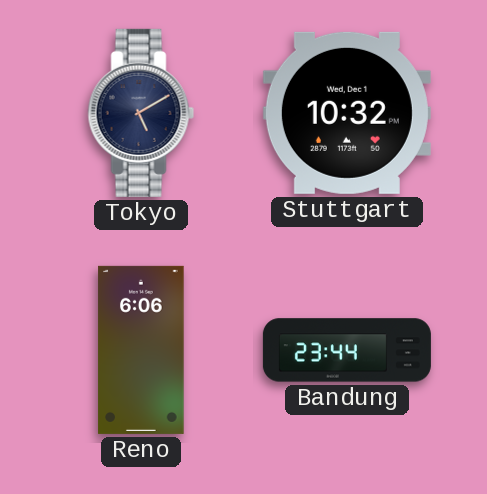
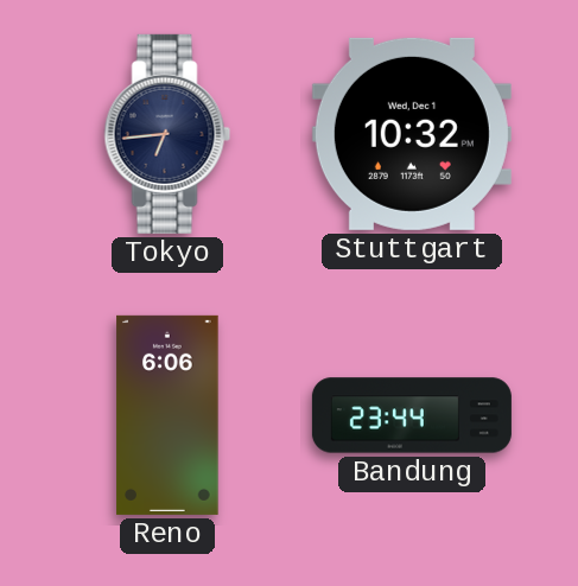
Tokyo: 5:10 -> 6:44 (167, 134)
